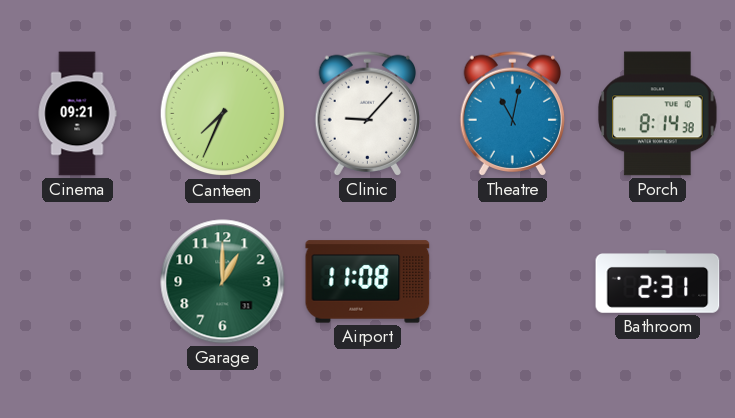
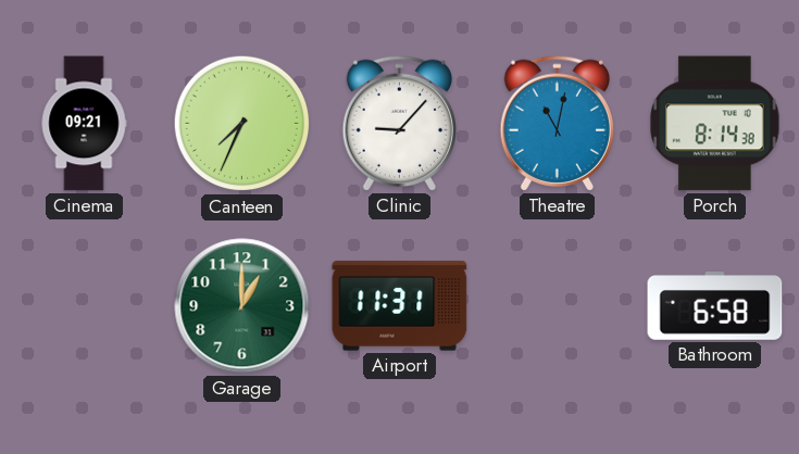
Airport: 11:08 -> 11:31 (400, 306)
Bathroom: 2:31 -> 6:58 (715, 306)
